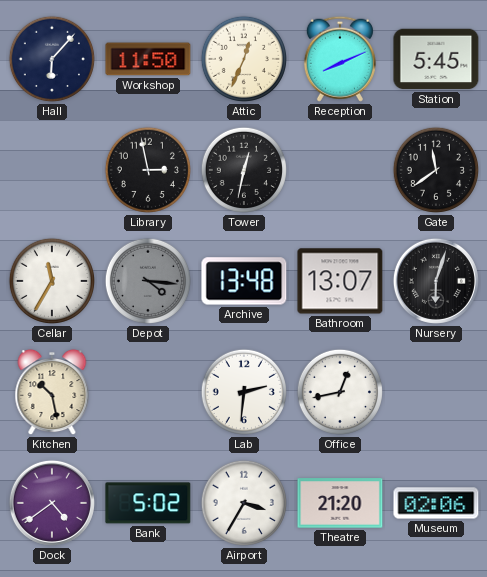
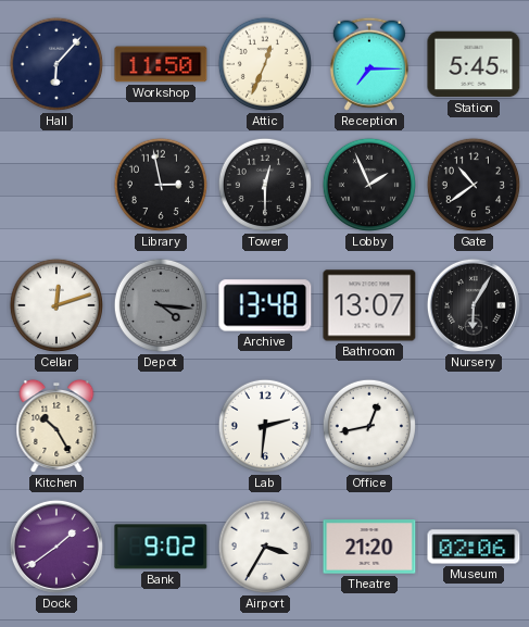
Reception: 8:11 -> 7:15 (369, 64)
Tower: 12:32 -> 12:30 (265, 185)
Lobby: none -> 1:56 (369, 185)
Gate: 11:39 -> 10:39 (474, 185)
Cellar: 11:35 -> 12:12 (56, 305)
Nursery: 6:03 -> 6:05 (474, 305)
Kitchen: 10:28 -> 10:25 (56, 426)
Dock: 4:39 -> 1:39 (56, 547)
Bank: 5:02 -> 9:02 (161, 547)
